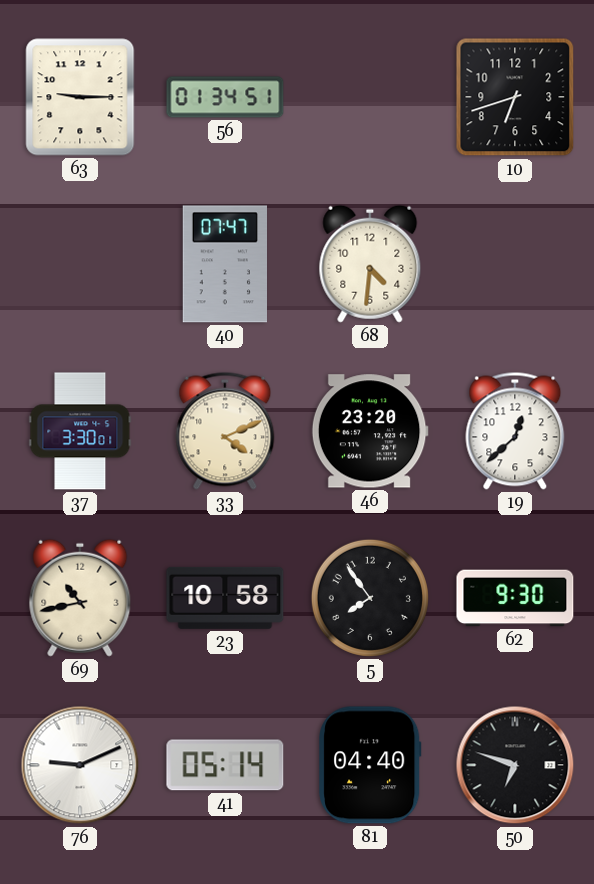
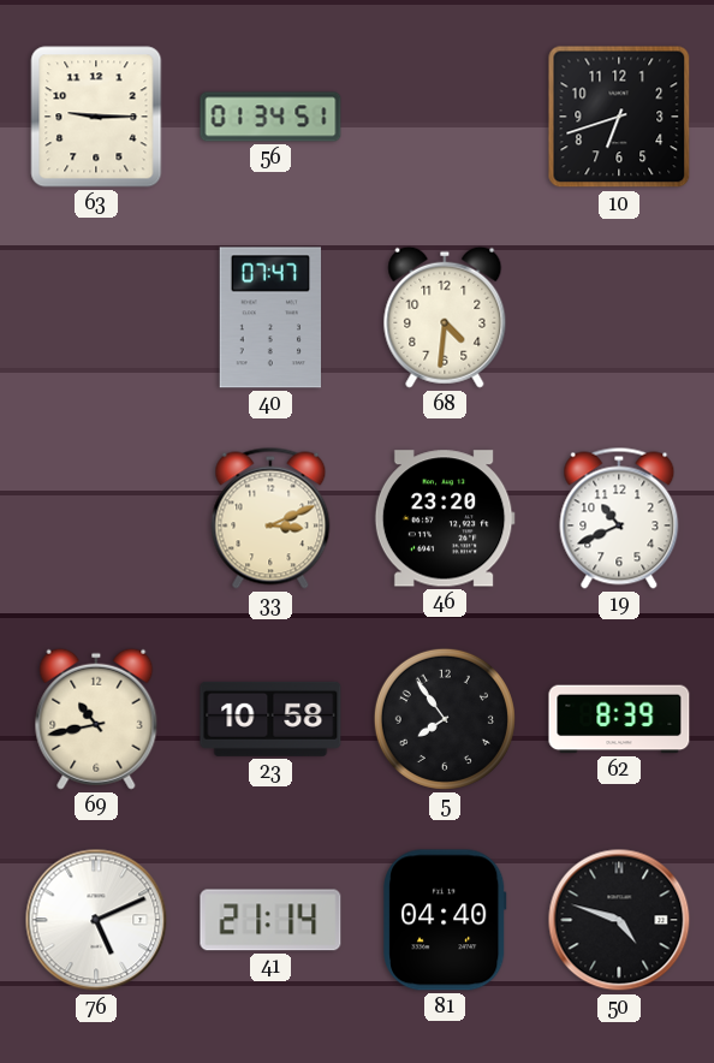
37: 3:30 -> none (80, 431)
33: 4:11 -> 3:11 (270, 518)
19: 12:38 -> 10:41 (619, 518)
62: 9:30 -> 8:39 (619, 719)
76: 9:11 -> 5:11 (96, 920)
41: 05:14 -> 21:14 (270, 920)
50: 6:48 -> 4:48 (619, 920)
